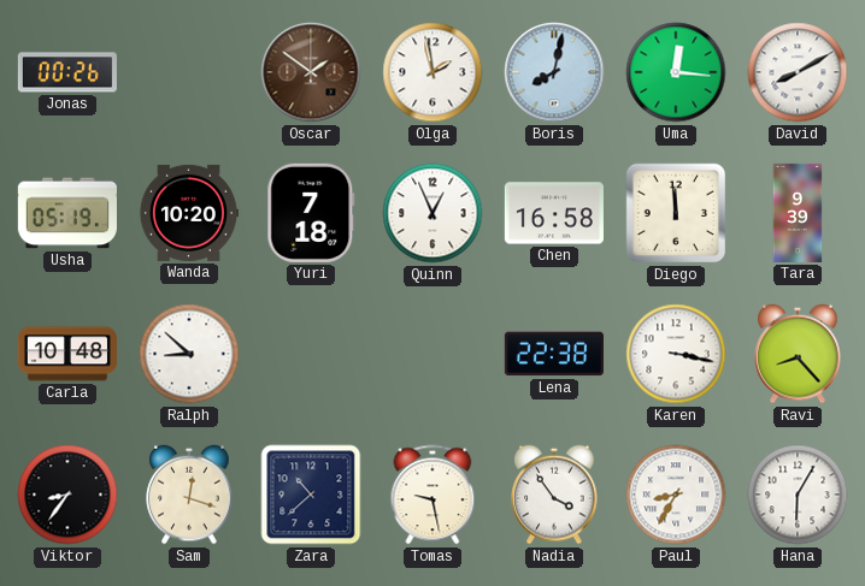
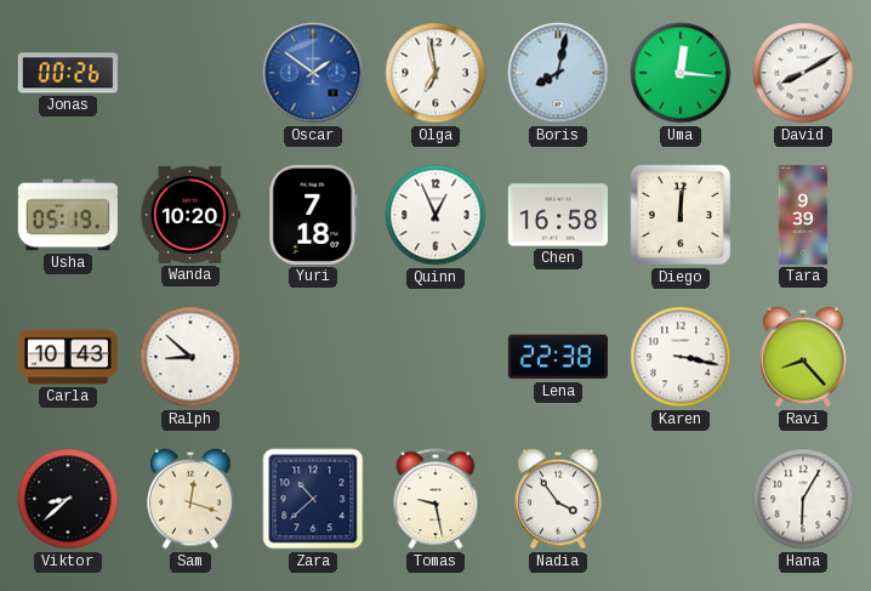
Oscar dial: brown -> blue (313, 73)
Olga: 1:58 -> 6:58 (435, 73)
Diego: 11:59 -> 12:01 (681, 215)
Carla: 10:48 -> 10:43 (68, 357)
Viktor: 8:36 -> 8:38 (68, 499)
Paul: 8:35 -> none (676, 495)
